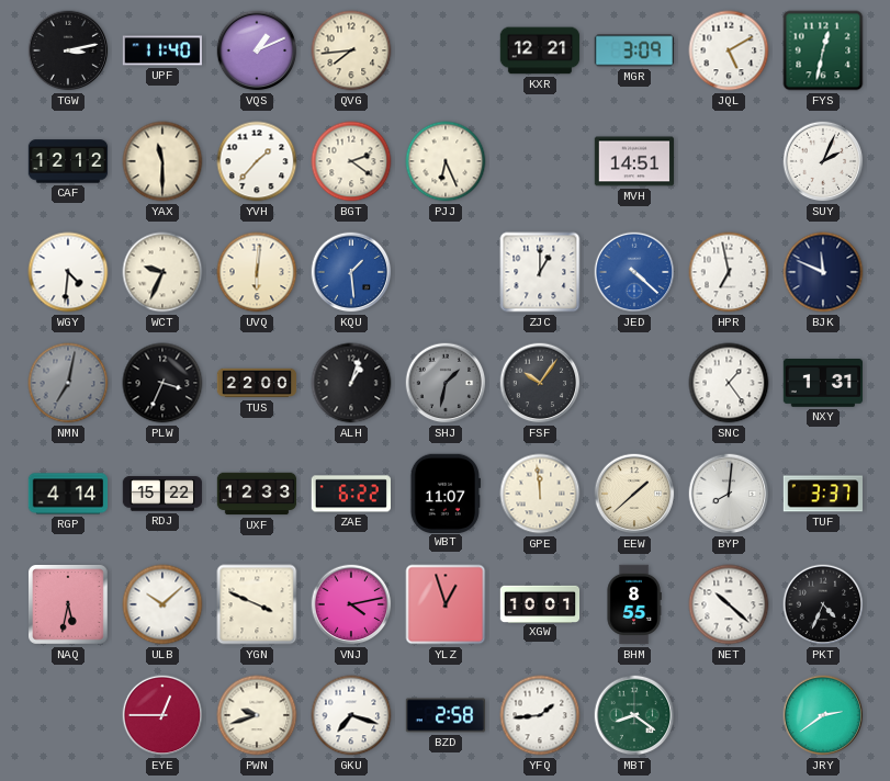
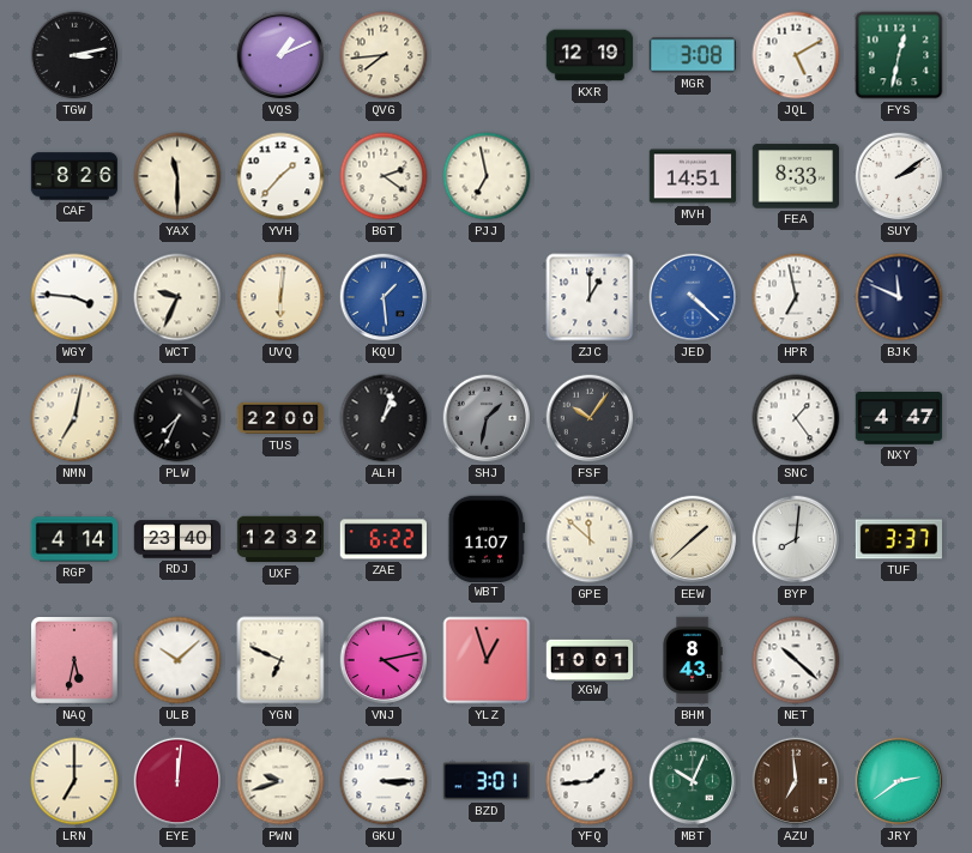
UPF: 11:40 -> none (161, 50)
KXR: 12:21 -> 12:19 (590, 55)
MGR: 3:09 -> 3:08 (692, 55)
CAF: 12:12 -> 8:26 (74, 176)
PJJ: 6:26 -> 6:58 (487, 176)
FEA: none -> 8:33 (795, 176)
SUY: 2:04 -> 2:09 (899, 176)
WGY: 4:31 -> 3:46 (74, 297)
NMN dial: grey -> cream (74, 418)
PLW: 3:34 -> 7:34 (177, 418)
NXY: 1:31 -> 4:47 (898, 419)
RDJ: 15:22 -> 23:40 (177, 539)
UXF: 12:33 -> 12:32 (280, 539)
GPE: 11:59 -> 11:52 (590, 539)
YGN: 3:49 -> 6:49 (280, 660)
BHM: 8:55 -> 8:43 (693, 660)
PKT: 4:34 -> none (823, 604)
LRN: none -> 7:00 (74, 781)
EYE: 12:45 -> 12:01 (177, 781)
GKU: 7:18 -> 3:15 (384, 781)
BZD: 2:58 -> 3:01 (487, 781)
MBT: 8:21 -> 10:04 (693, 781)
AZU: none -> 6:59 (796, 781)
